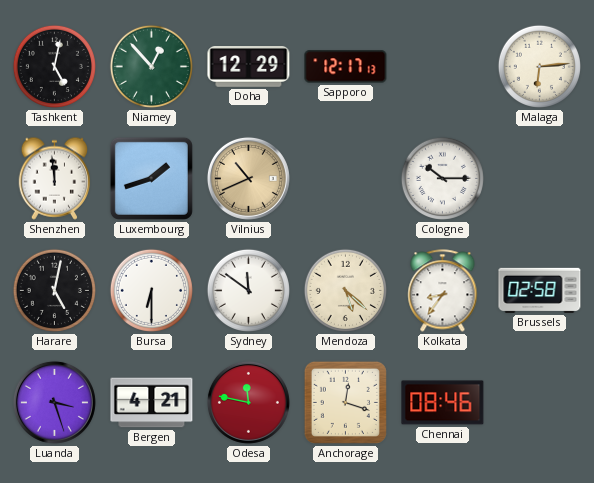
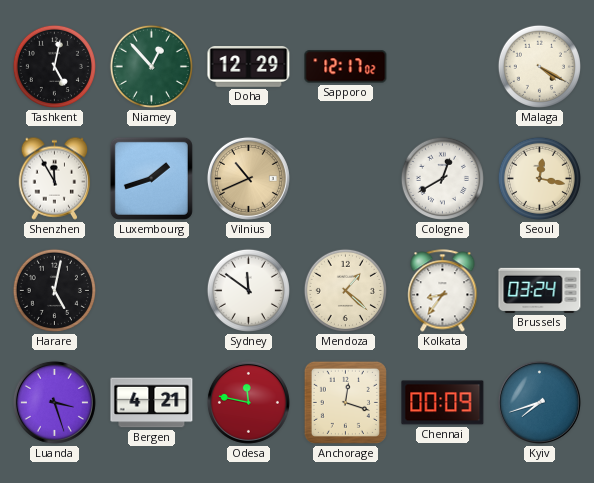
Sapporo: 12:17:13 -> 12:17:02 (346, 67)
Malaga: 6:14 -> 4:20 (539, 66)
Shenzhen: 11:59 -> 11:55 (55, 178)
Cologne: 10:15 -> 12:40 (442, 178)
Seoul: none -> 12:17 (539, 178)
Bursa: 6:30 -> none (151, 290)
Mendoza: 5:22 -> 1:22 (345, 290)
Brussels: 02:58 -> 03:24 (540, 290)
Chennai: 08:46 -> 00:09 (443, 403)
Kyiv: none -> 7:42 (539, 402)
